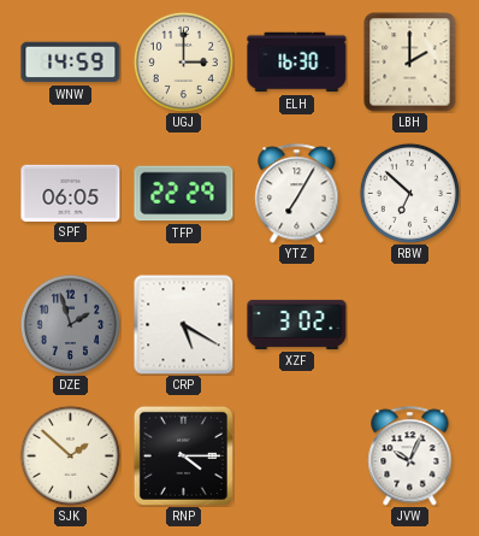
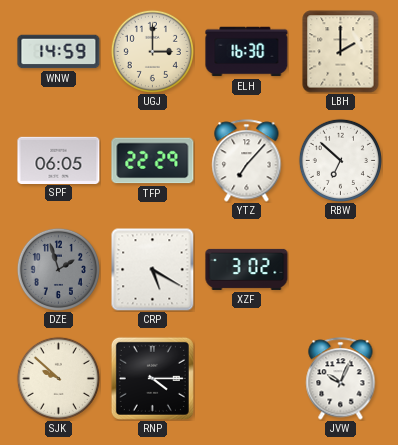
YTZ: 7:05 -> 7:07 (247, 161)
SJK: 1:52 -> 9:52 (58, 378)
